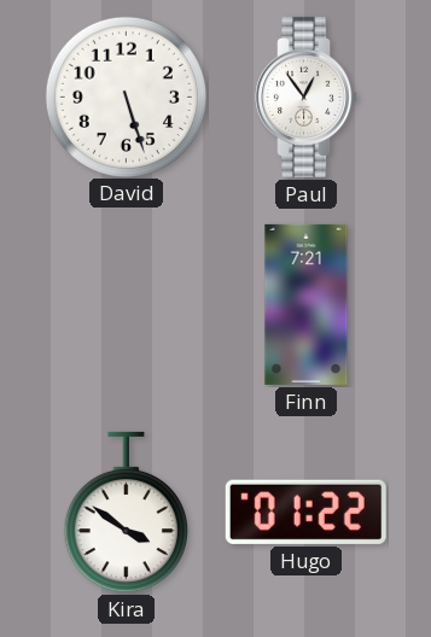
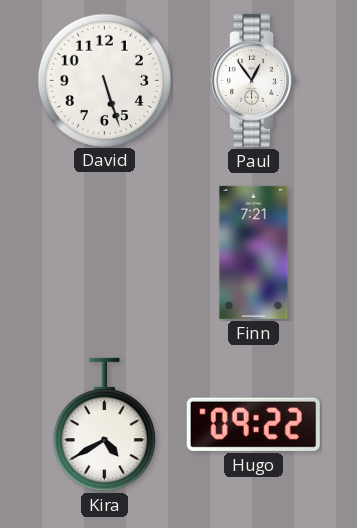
Kira: 3:51 -> 4:40 (104, 425)
Hugo: 01:22 -> 09:22 (253, 424)
